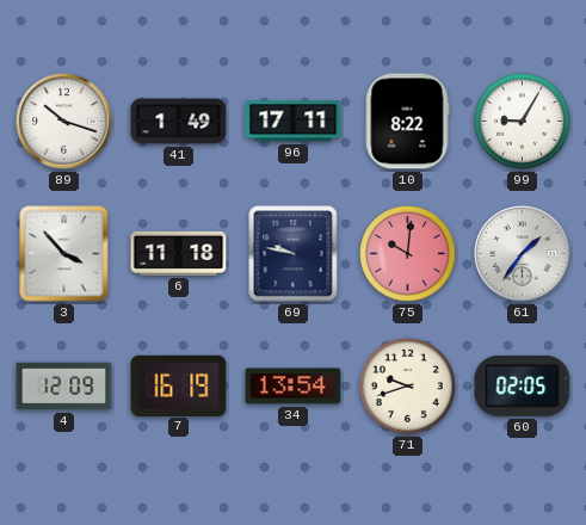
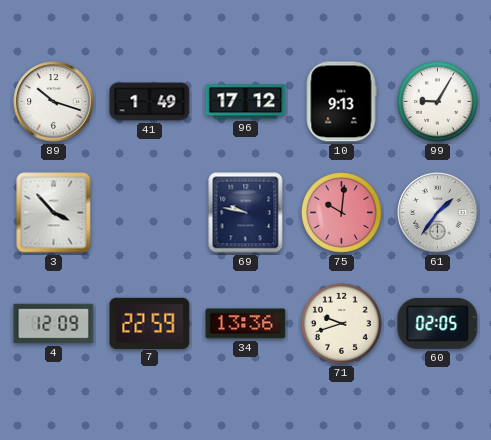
96: 17:11 -> 17:12 (246, 102)
10: 8:22 -> 9:13 (341, 102)
6: 11:18 -> none (179, 253)
7: 16:19 -> 22:59 (150, 323)
34: 13:54 -> 13:36 (246, 324)
